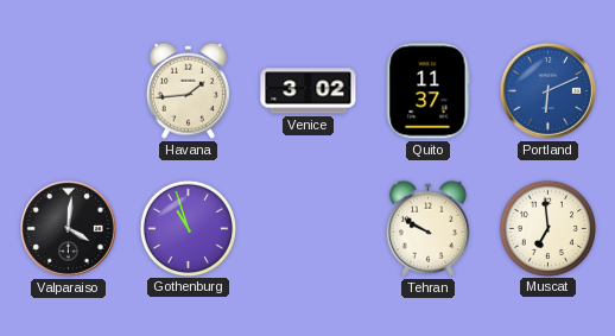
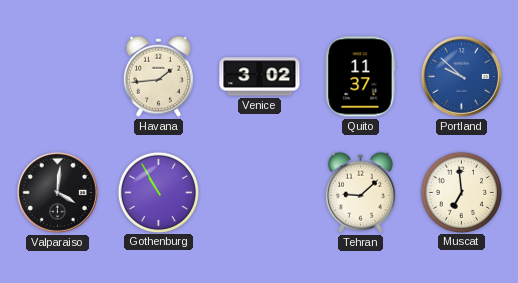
Portland: 6:11 -> 9:52 (461, 76)
Gothenburg: 10:57 -> 10:55 (158, 192)
Tehran: 9:50 -> 9:08 (360, 192)
